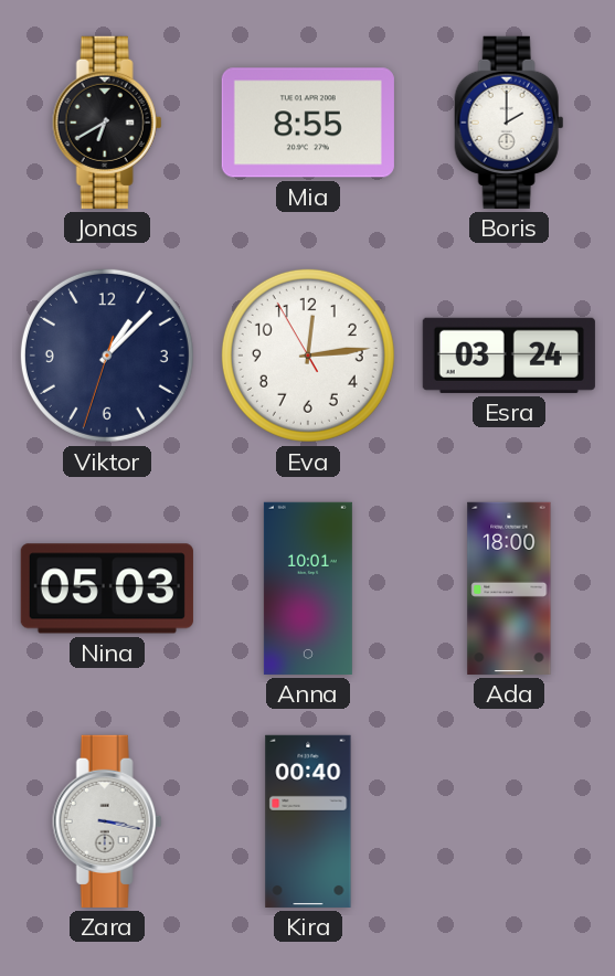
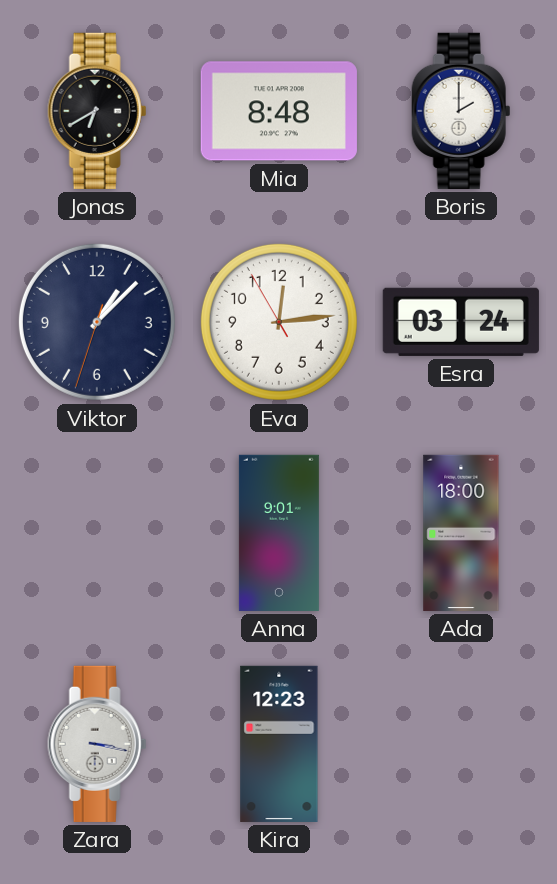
Mia: 8:55 -> 8:48 (279, 111)
Nina: 05:03 -> none (107, 588)
Anna: 10:01 -> 9:01 (279, 533)
Kira: 00:40 -> 12:23 (279, 744)
